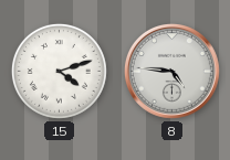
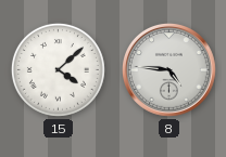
15: 4:12 -> 4:08 (58, 69)
